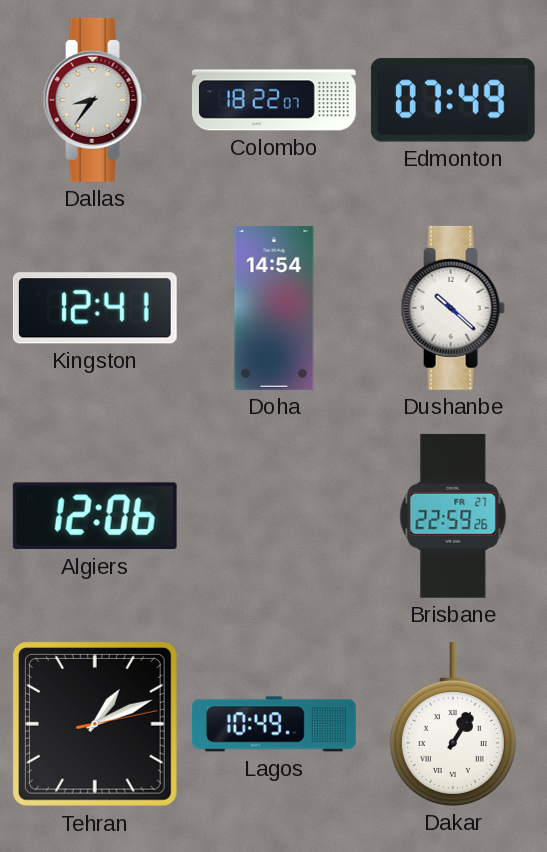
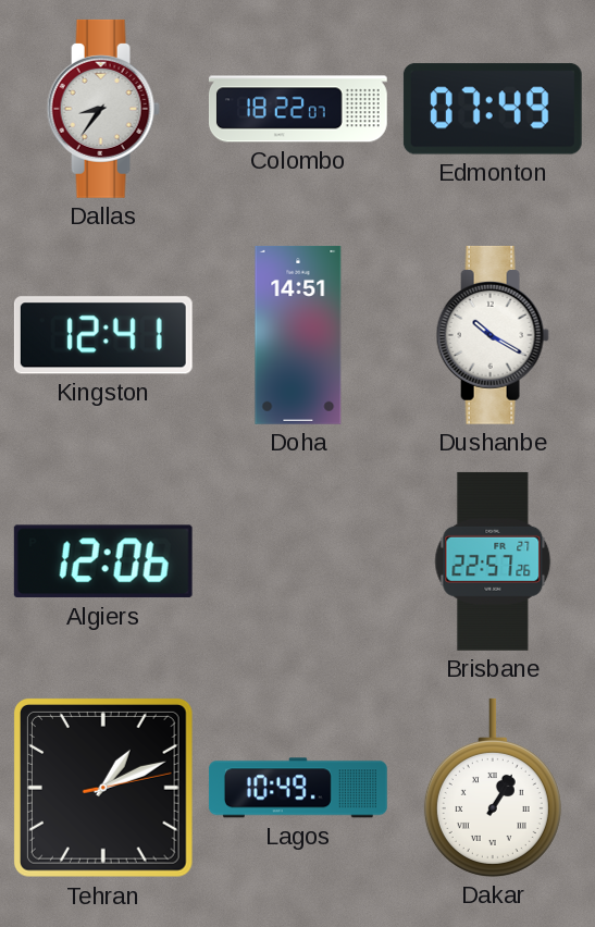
Doha: 14:54 -> 14:51 (298, 335)
Dushanbe: 10:22 -> 10:20 (493, 335)
Brisbane: 22:59 -> 22:57 (493, 561)
